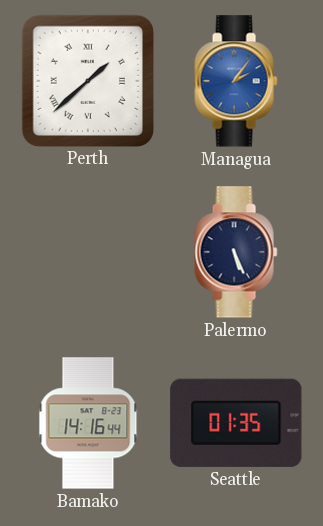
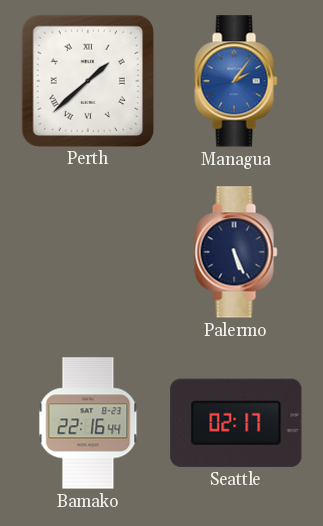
Bamako: 14:16 -> 22:16 (88, 423)
Seattle: 01:35 -> 02:17 (236, 423)
